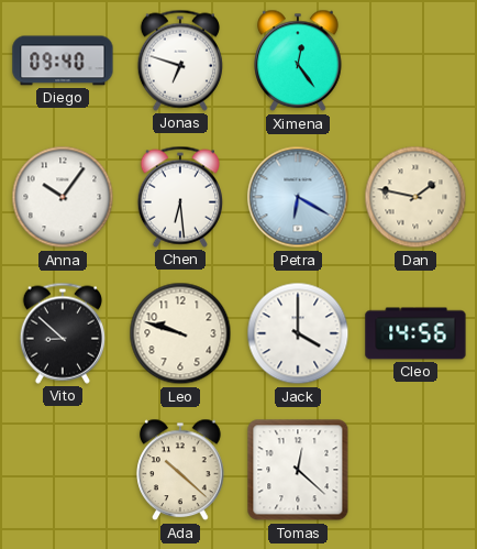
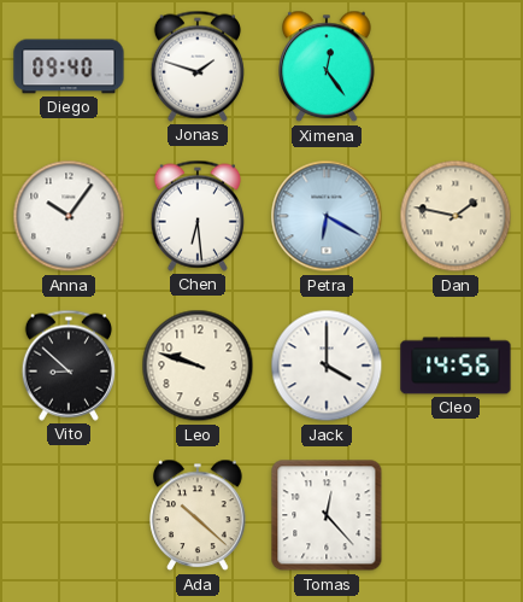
Jonas: 6:48 -> 1:48 (196, 66)
Tomas: 12:22 -> 12:23 (327, 515)
